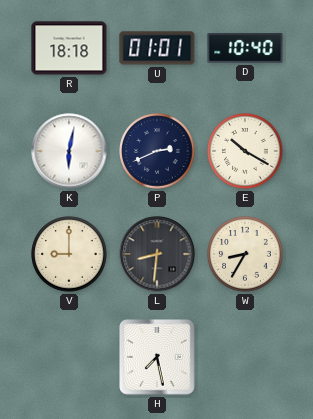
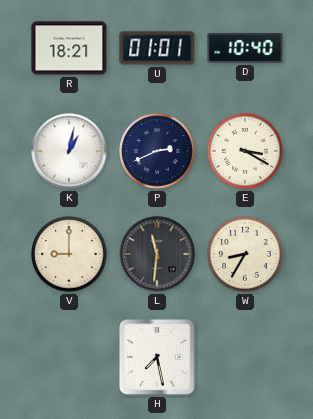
R: 18:18 -> 18:21 (69, 48)
K: 6:02 -> 1:02 (69, 151)
E: 10:20 -> 3:20 (245, 151)
L: 8:31 -> 11:31 (157, 254)
